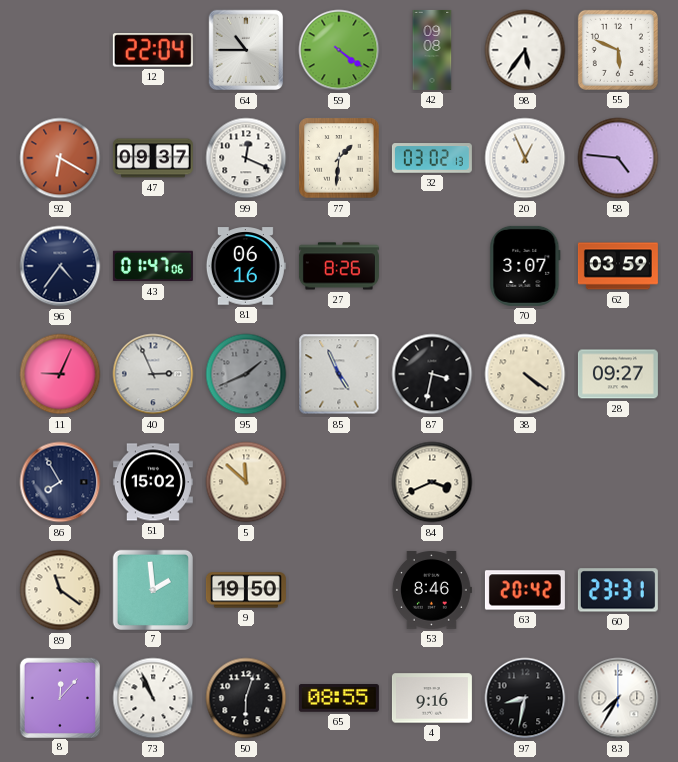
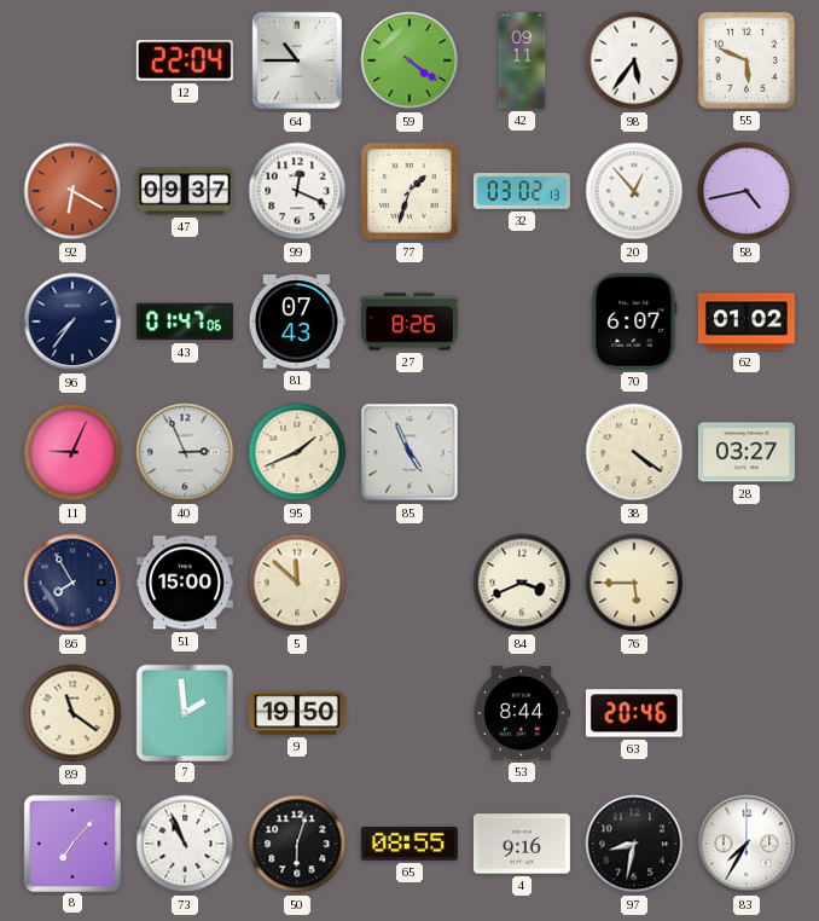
42: 09:08 -> 09:11 (522, 60)
77: 1:31 -> 1:33 (409, 191)
20: 12:56 -> 12:53 (634, 191)
58: 4:46 -> 4:43 (747, 191)
96: 4:36 -> 7:36 (72, 322)
81: 06:16 -> 07:43 (297, 322)
70: 3:07 -> 6:07 (634, 322)
62: 03:59 -> 01:02 (747, 322)
95 dial: grey -> cream (297, 452)
87: 3:32 -> none (432, 374)
28: 09:27 -> 03:27 (747, 452)
51: 15:02 -> 15:00 (185, 583)
76: none -> 5:45 (634, 583)
53: 8:46 -> 8:44 (521, 714)
63: 20:42 -> 20:46 (634, 713)
60: 23:31 -> none (618, 590)
8: 12:07 -> 7:07 (71, 842)
